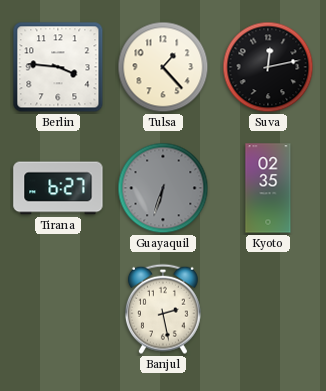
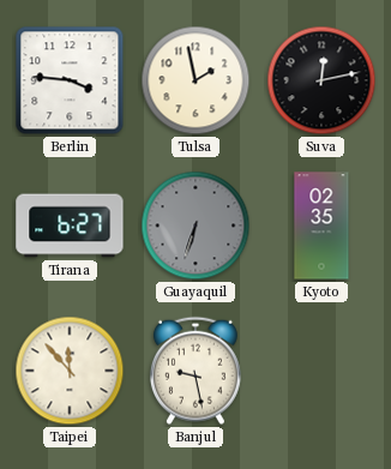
Tulsa: 1:23 -> 1:58 (195, 80)
Taipei: none -> 11:53 (70, 371)
Banjul: 2:28 -> 9:28 (195, 371)
